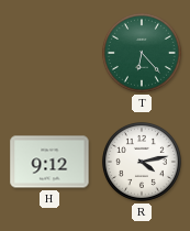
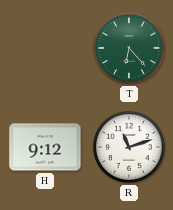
R: 4:13 -> 11:12 (129, 147)
